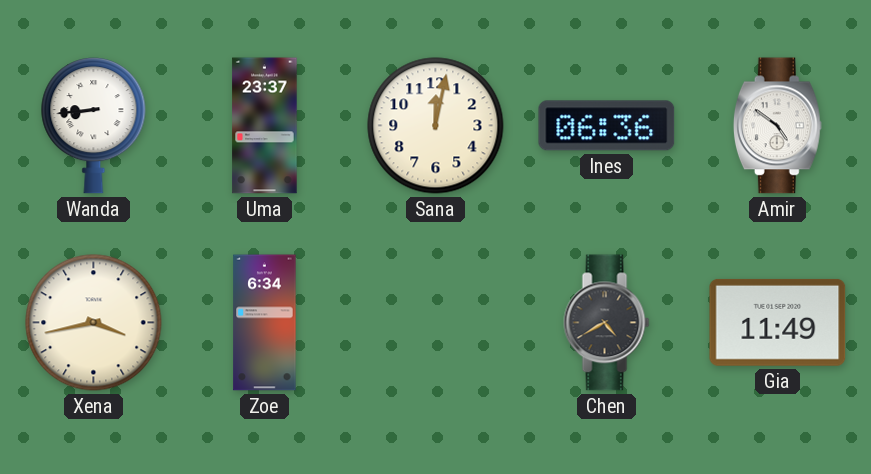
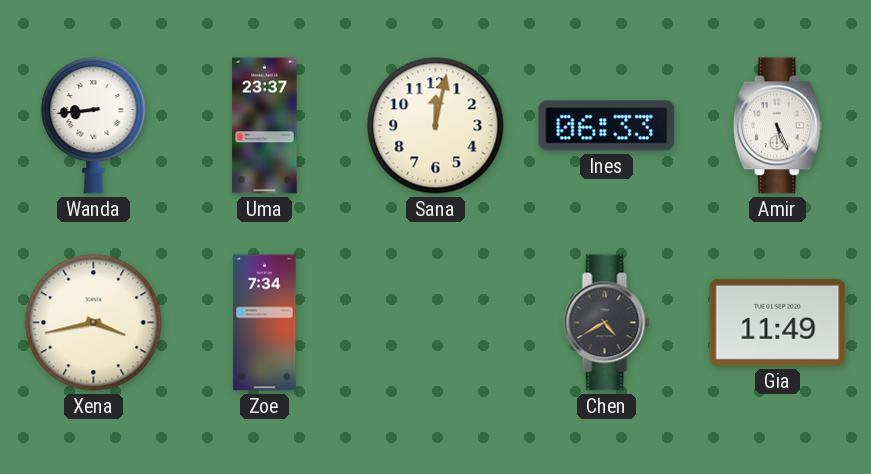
Ines: 06:36 -> 06:33 (607, 126)
Amir: 4:51 -> 5:26 (777, 126)
Zoe: 6:34 -> 7:34 (265, 323)
